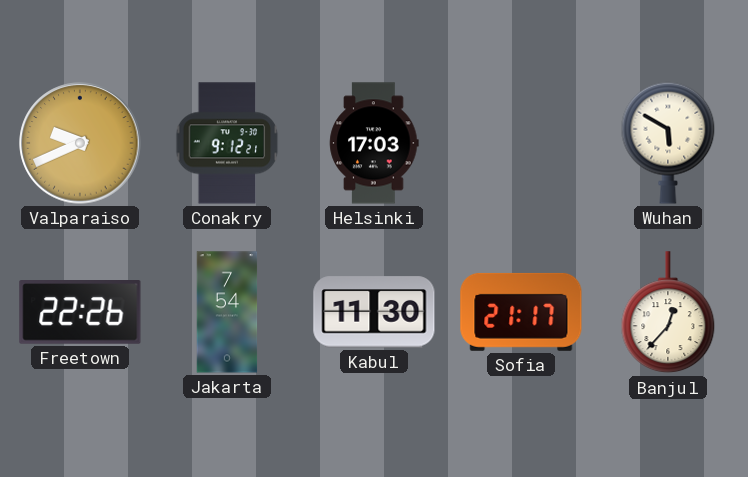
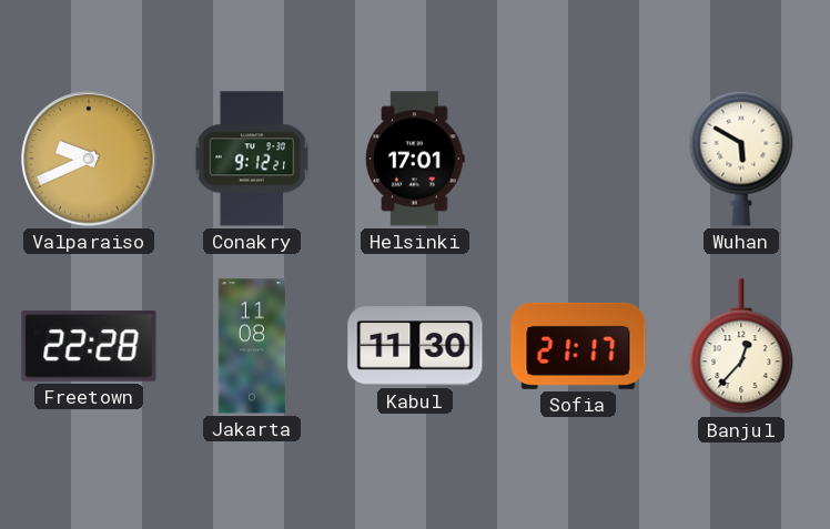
Helsinki: 17:03 -> 17:01 (415, 159)
Freetown: 22:26 -> 22:28 (89, 346)
Jakarta: 7:54 -> 11:08 (252, 346)
